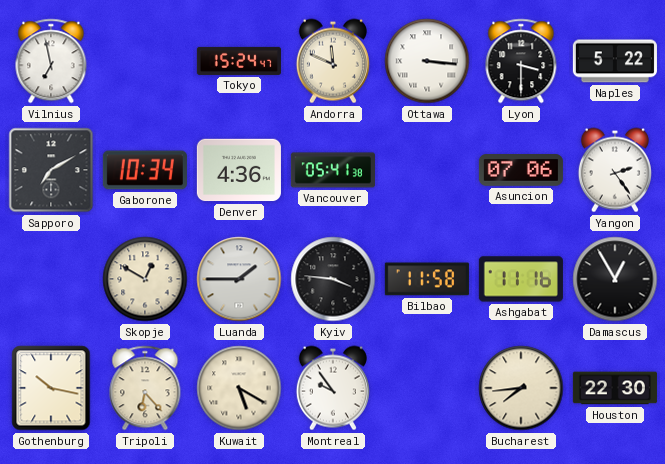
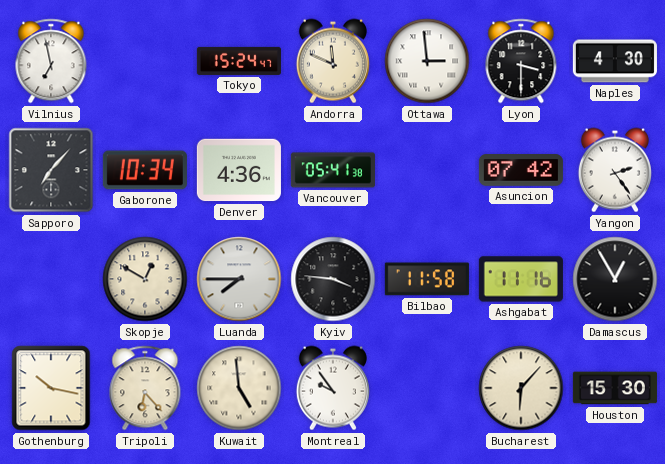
Ottawa: 3:16 -> 2:59 (427, 61)
Naples: 5:22 -> 4:30 (615, 61)
Sapporo: 7:10 -> 7:07 (51, 170)
Asuncion: 07:06 -> 07:42 (521, 170)
Luanda: 1:45 -> 7:45 (239, 279)
Kuwait: 5:20 -> 4:59 (239, 388)
Bucharest: 7:44 -> 6:07 (521, 388)
Houston: 22:30 -> 15:30 (615, 388)
